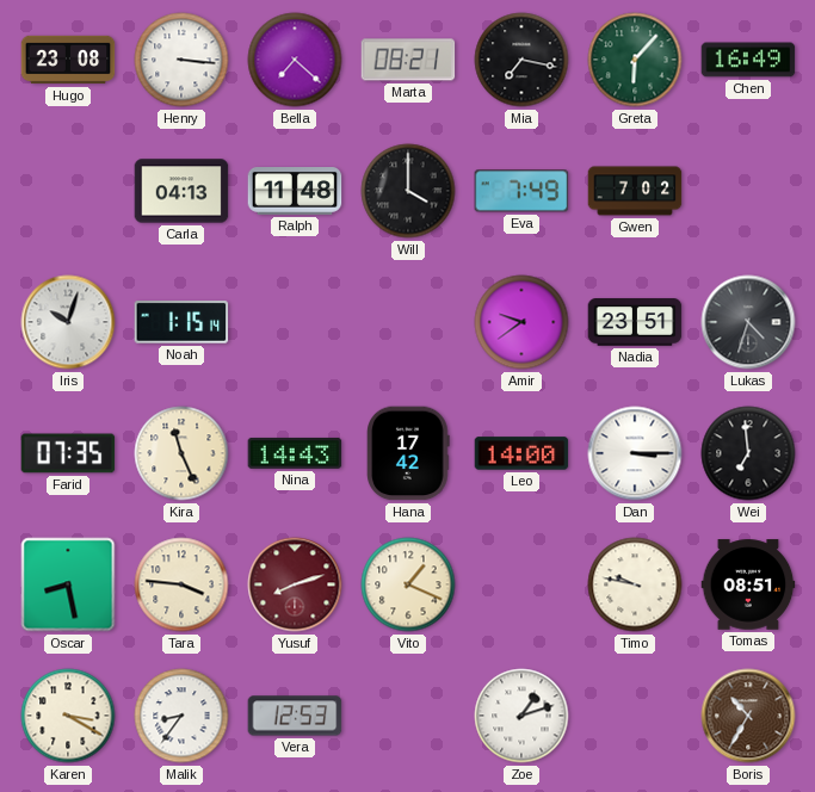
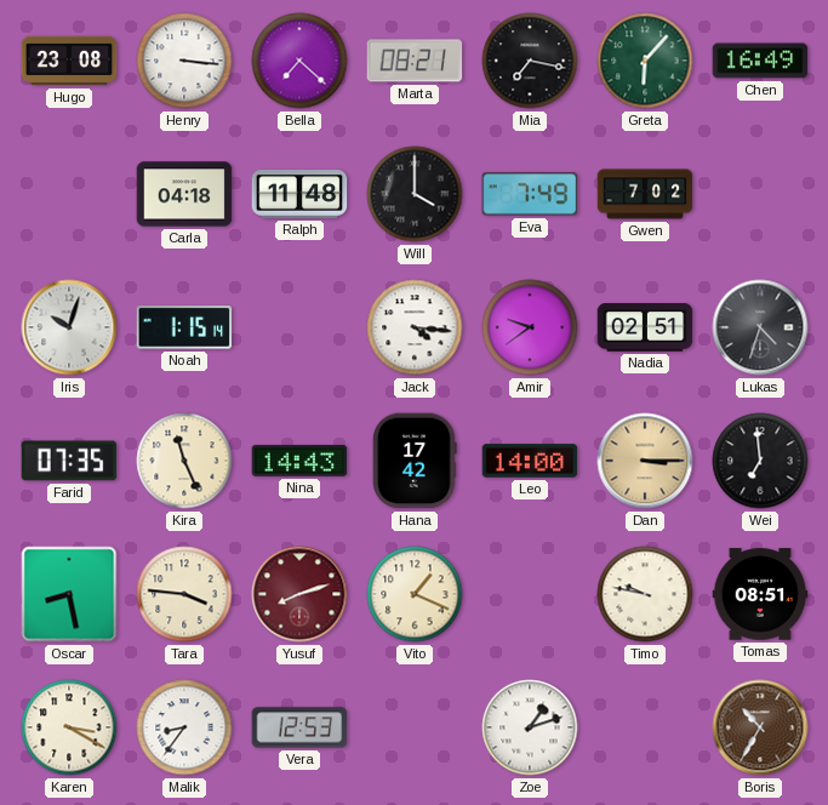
Carla: 04:13 -> 04:18 (184, 194)
Jack: none -> 4:16 (415, 327)
Nadia: 23:51 -> 02:51 (645, 327)
Dan dial: white -> champagne (645, 461)
